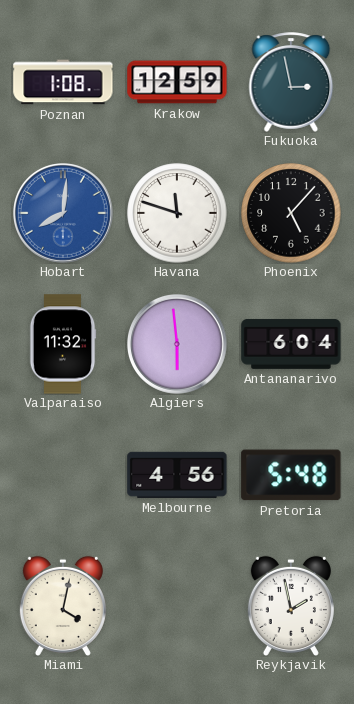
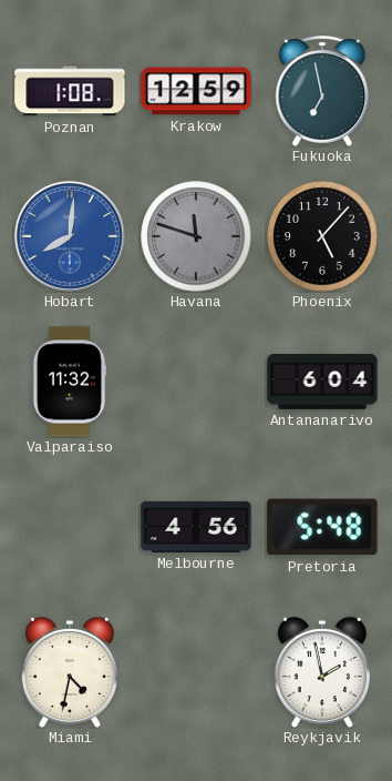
Fukuoka: 2:58 -> 6:58 (322, 91)
Havana dial: white -> grey (196, 236)
Algiers: 5:59 -> none (178, 345)
Miami: 4:02 -> 4:32 (70, 671)
